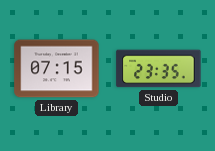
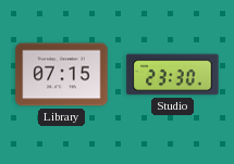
Studio: 23:35 -> 23:30 (173, 75)
